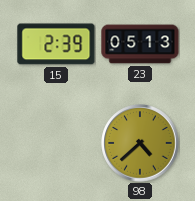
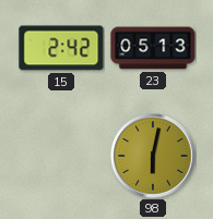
15: 2:39 -> 2:42 (61, 48)
98: 4:38 -> 6:02 (153, 156)
